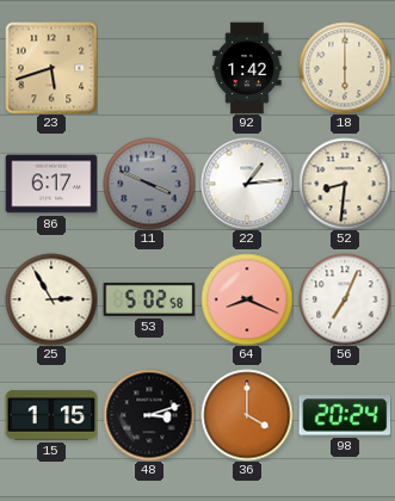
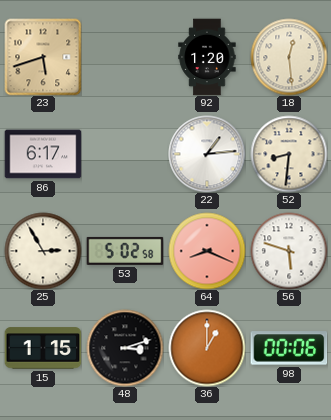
92: 1:42 -> 1:20 (207, 57)
18: 6:00 -> 12:29 (289, 57)
11: 3:49 -> none (149, 184)
56: 7:04 -> 5:48 (289, 251)
36: 4:00 -> 1:00 (207, 348)
98: 20:24 -> 00:06 (289, 348)
